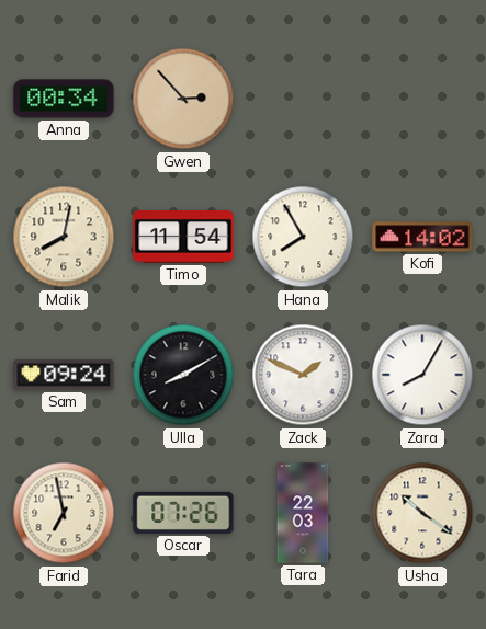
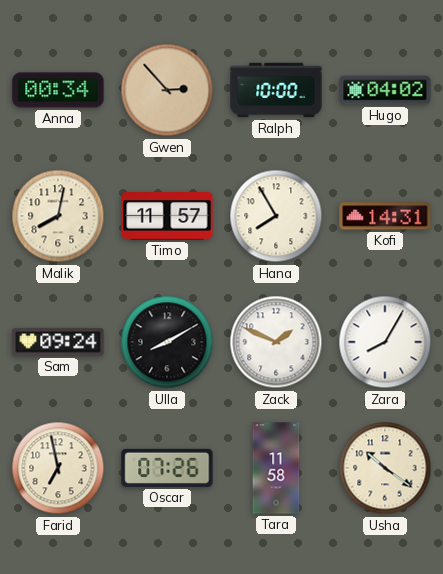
Ralph: none -> 10:00 (276, 90)
Hugo: none -> 04:02 (385, 90)
Timo: 11:54 -> 11:57 (167, 216)
Kofi: 14:02 -> 14:31 (385, 216)
Tara: 22:03 -> 11:58 (276, 468)
